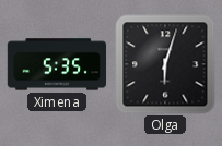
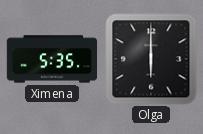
Olga: 6:03 -> 6:00 (151, 59)
